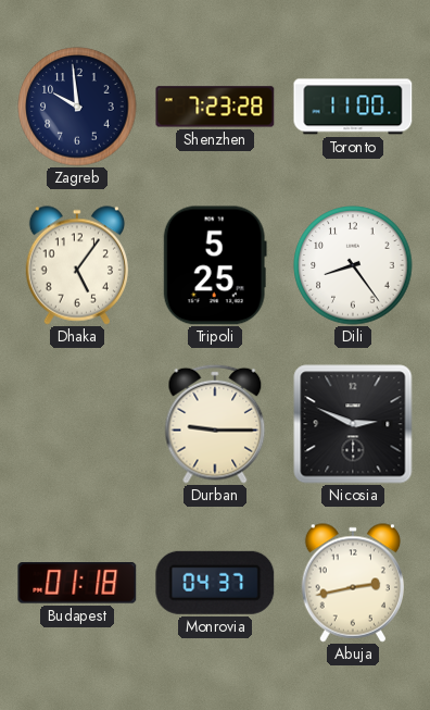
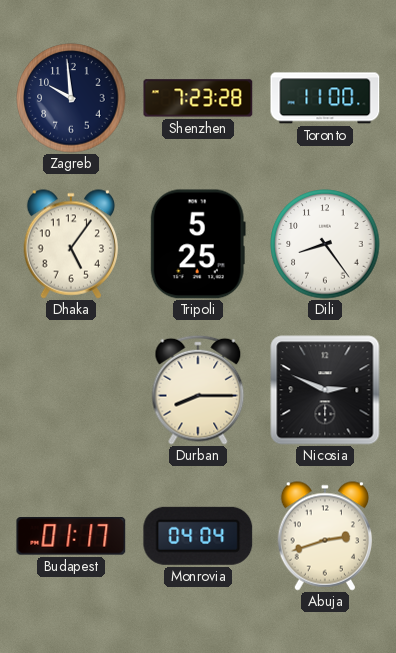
Durban: 9:15 -> 8:15 (198, 390)
Budapest: 01:18 -> 01:17 (71, 537)
Monrovia: 04:37 -> 04:04 (198, 536)
Abuja: 2:43 -> 2:42 (324, 536)
